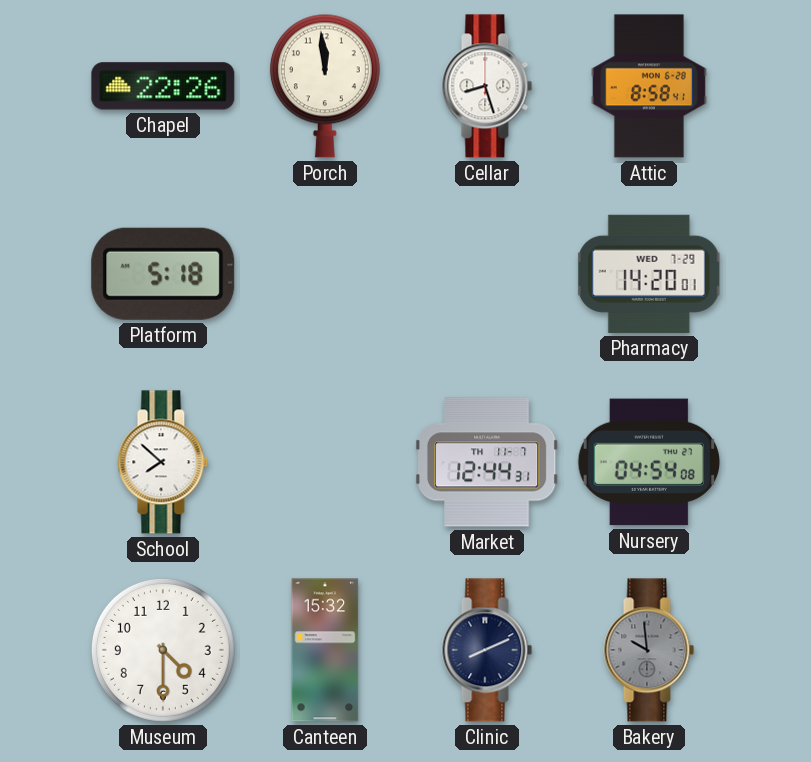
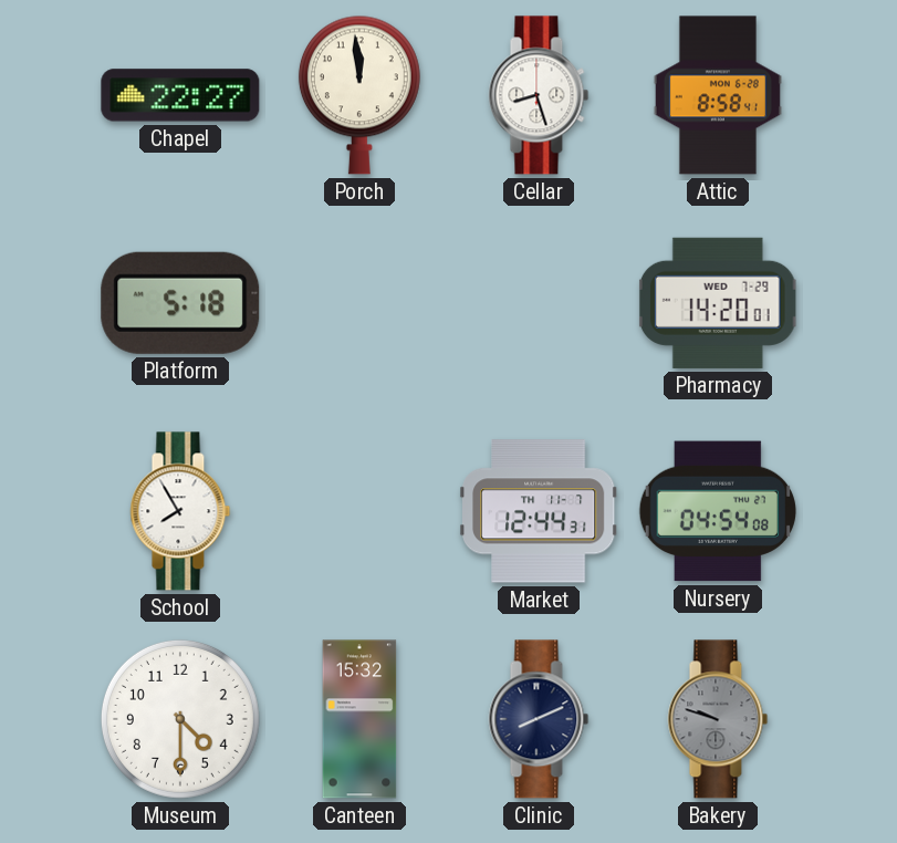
Chapel: 22:26 -> 22:27 (180, 95)
School: 7:52 -> 7:55 (180, 511)
Bakery: 9:59 -> 9:48 (718, 719)
